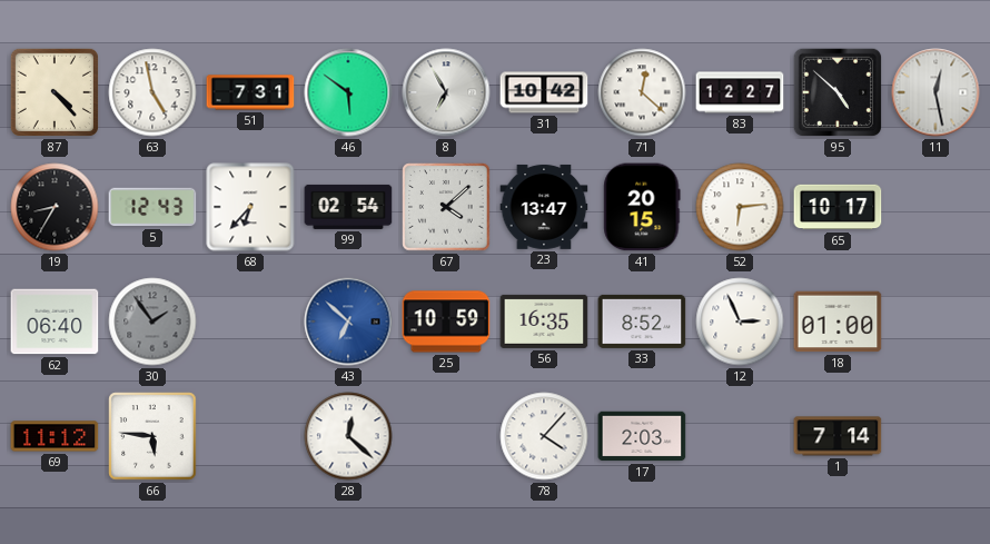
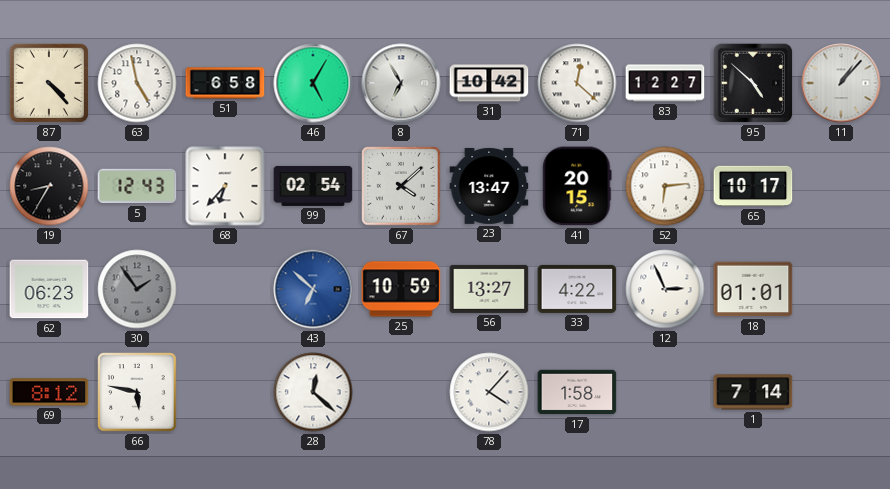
51: 7:31 -> 6:58 (225, 83)
46: 5:51 -> 5:05 (313, 83)
11: 12:28 -> 1:07 (841, 83)
62: 06:40 -> 06:23 (49, 289)
56: 16:35 -> 13:27 (489, 289)
33: 8:52 -> 4:22 (577, 289)
18: 01:00 -> 01:01 (753, 289)
69: 11:12 -> 8:12 (49, 392)
66: 5:46 -> 5:47 (137, 392)
17: 2:03 -> 1:58 (577, 392)
